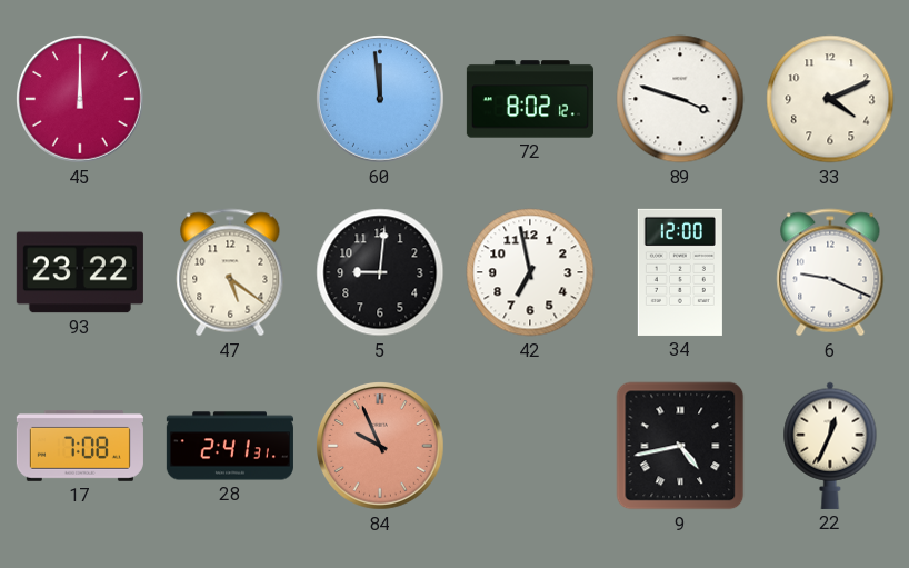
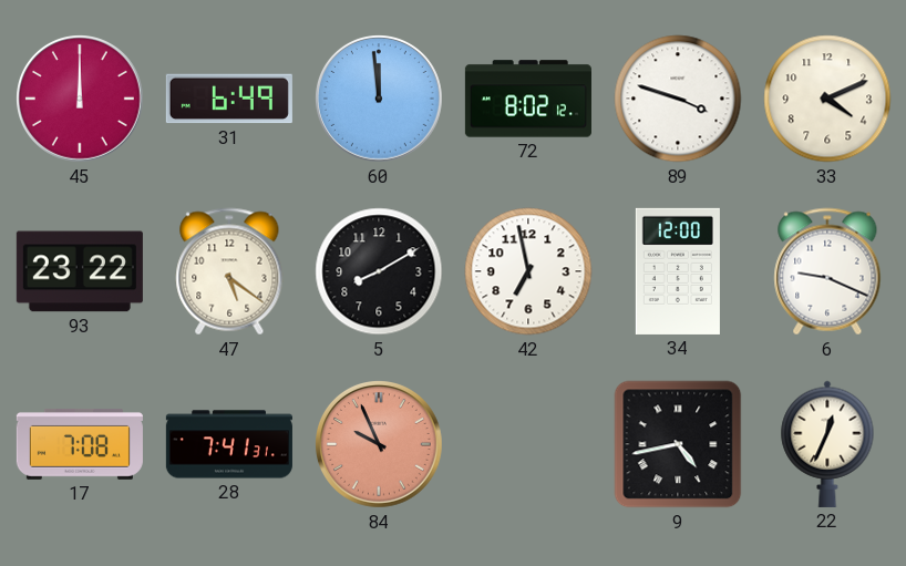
31: none -> 6:49 (229, 99)
5: 9:01 -> 8:10 (379, 271)
28: 2:41 -> 7:41 (229, 444)
